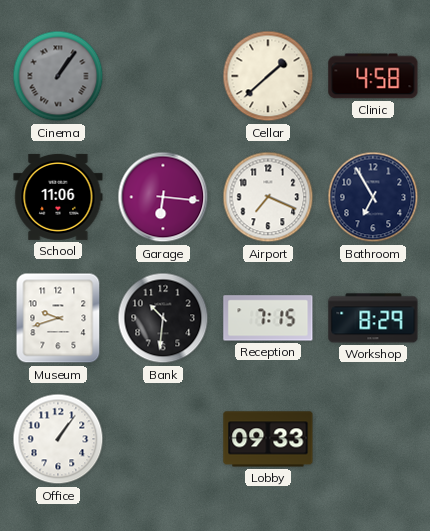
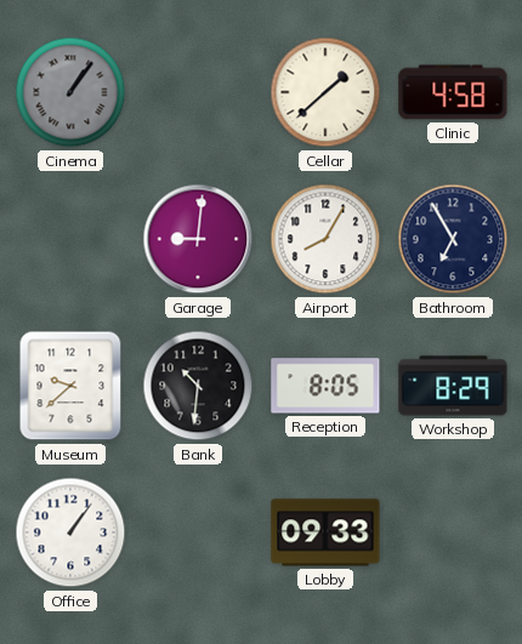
School: 11:06 -> none (58, 197)
Garage: 6:16 -> 9:01 (198, 239)
Airport: 7:19 -> 8:05 (325, 239)
Museum: 9:42 -> 9:38 (70, 386)
Reception: 7:15 -> 8:05 (325, 386)
